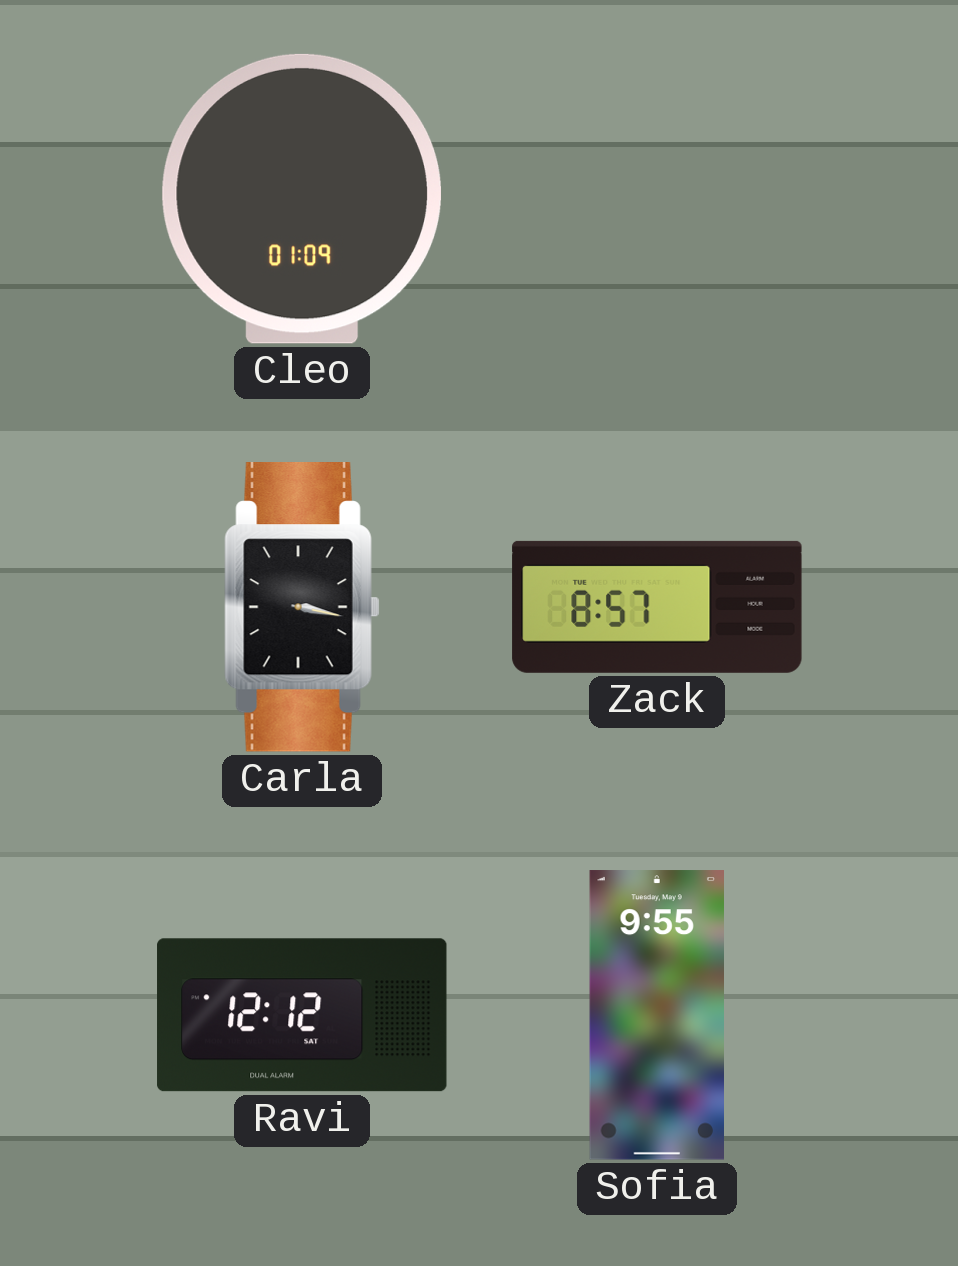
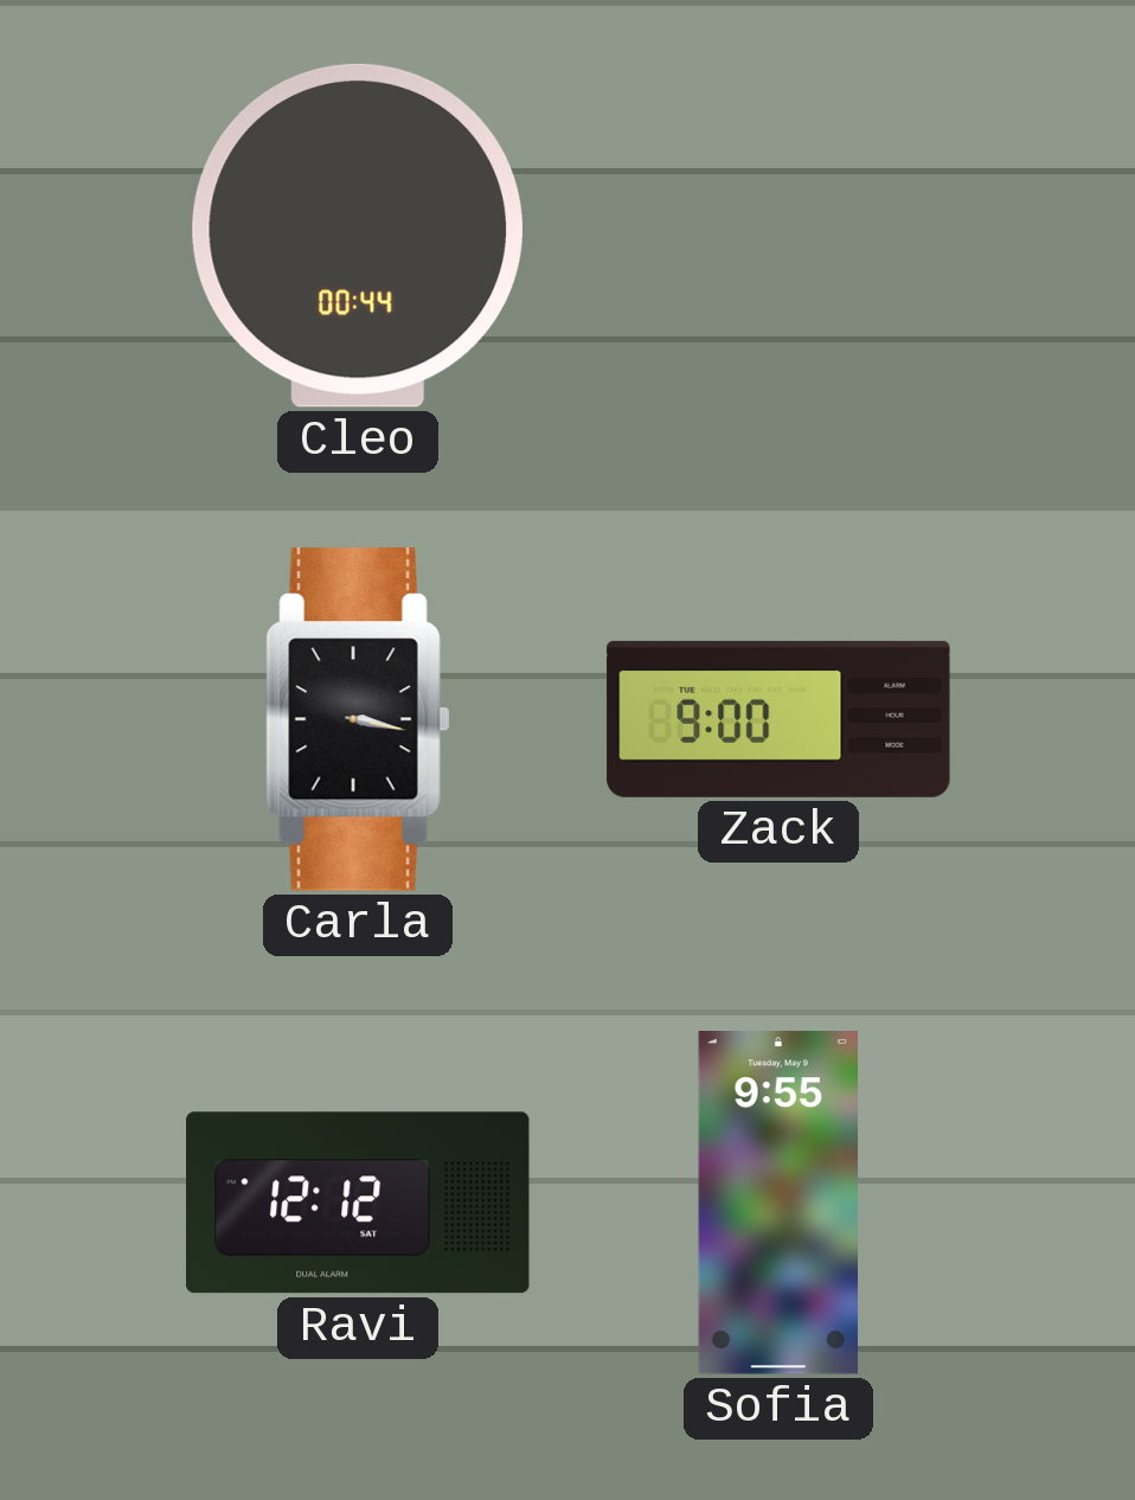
Cleo: 01:09 -> 00:44 (358, 236)
Zack: 8:57 -> 9:00 (778, 719)
